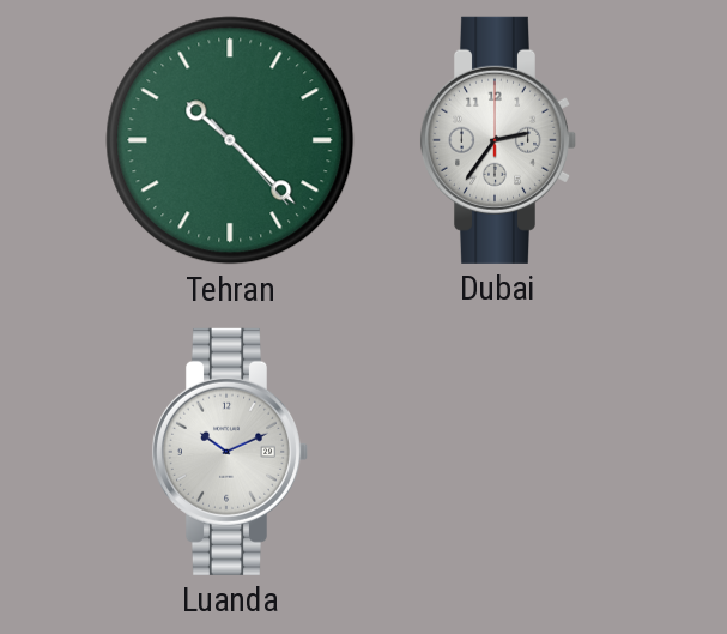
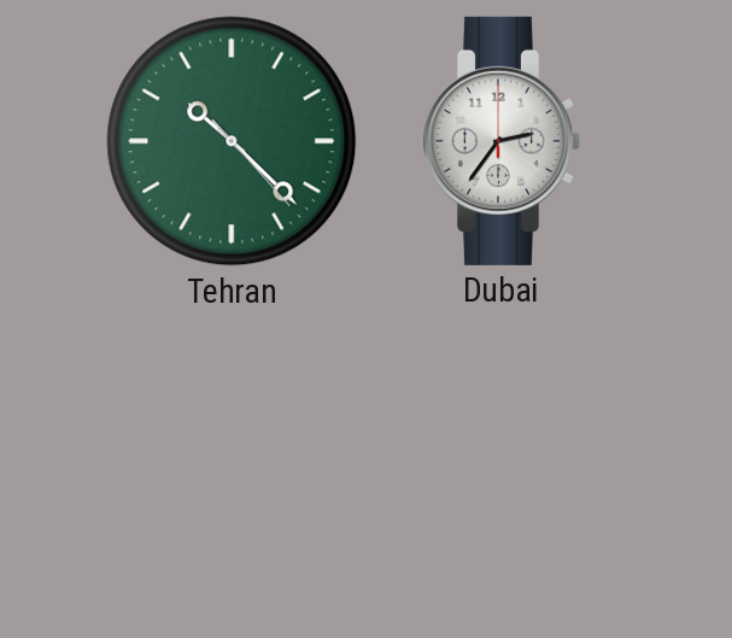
Luanda: 10:11 -> none (229, 452)
